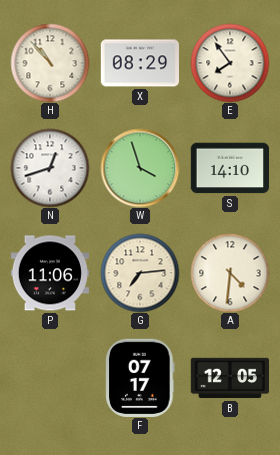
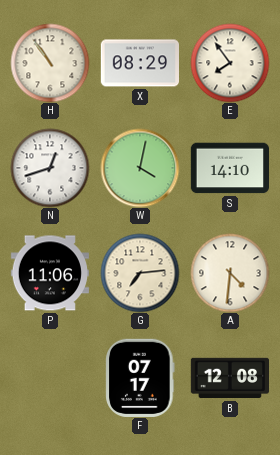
H: 10:53 -> 10:54 (50, 63)
W: 3:57 -> 4:02 (140, 168)
B: 12:05 -> 12:08 (229, 378)
